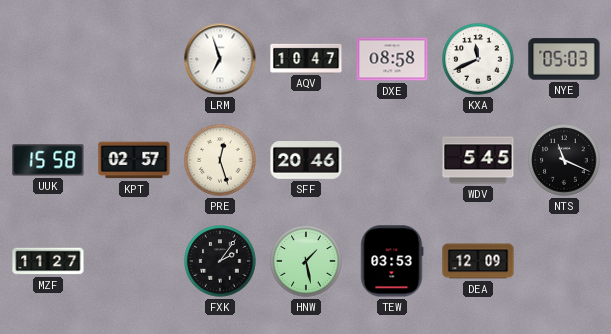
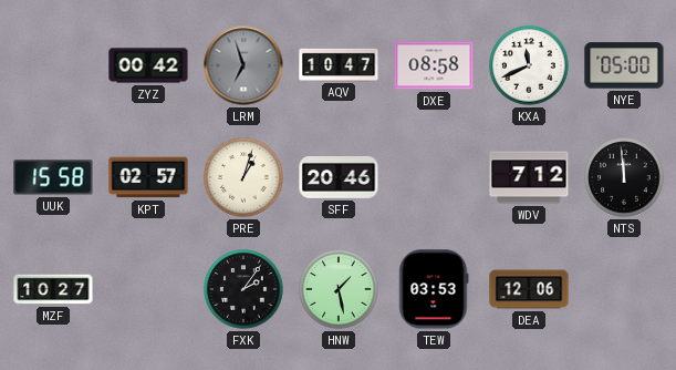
ZYZ: none -> 00:42 (148, 65)
LRM dial: white -> grey (243, 65)
NYE: 05:03 -> 05:00 (624, 65)
PRE: 12:27 -> 1:03 (243, 177)
WDV: 5:45 -> 7:12 (529, 177)
NTS: 11:19 -> 11:59 (624, 177)
MZF: 11:27 -> 10:27 (53, 289)
DEA: 12:09 -> 12:06 (529, 289)
